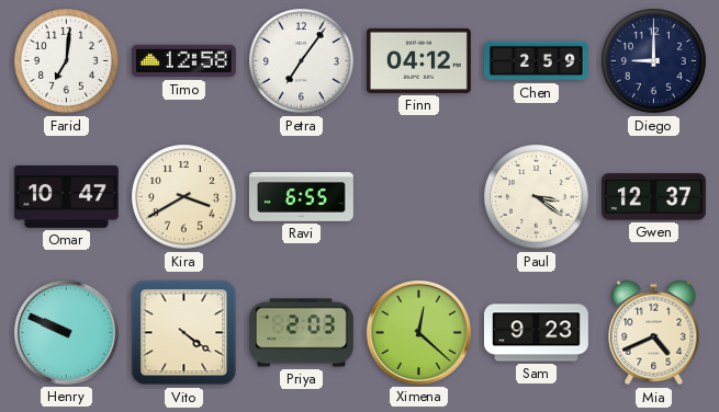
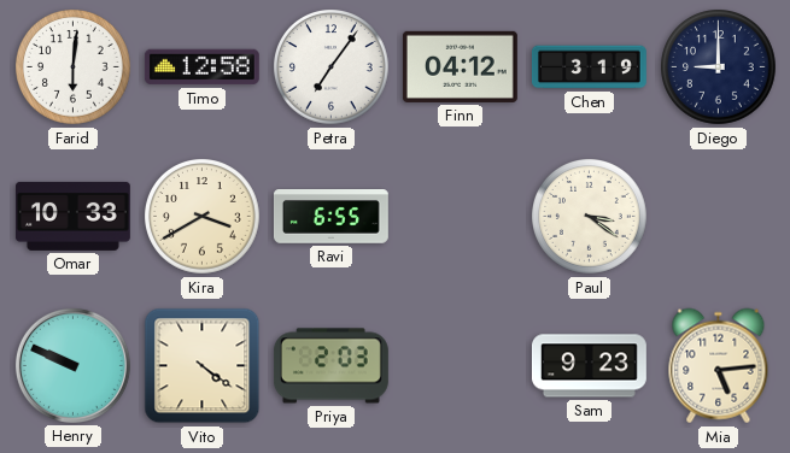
Farid: 7:01 -> 6:01 (74, 67)
Chen: 2:59 -> 3:19 (589, 67)
Omar: 10:47 -> 10:33 (72, 216)
Gwen: 12:37 -> none (653, 197)
Ximena: 12:22 -> none (418, 332)
Mia: 4:41 -> 5:14 (719, 366)
